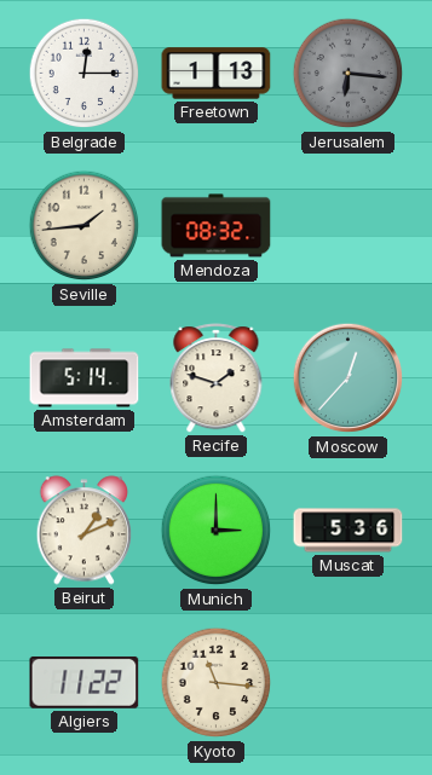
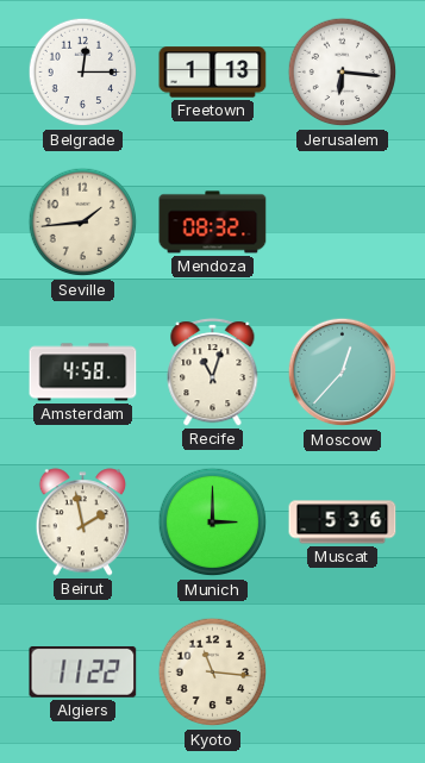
Jerusalem dial: grey -> white (343, 73)
Amsterdam: 5:14 -> 4:58 (83, 373)
Recife: 1:48 -> 11:03 (213, 373)
Beirut: 1:11 -> 1:58 (83, 523)
